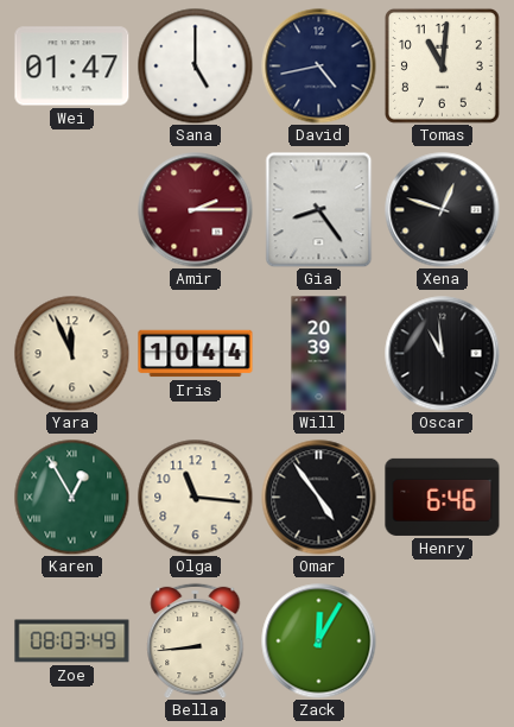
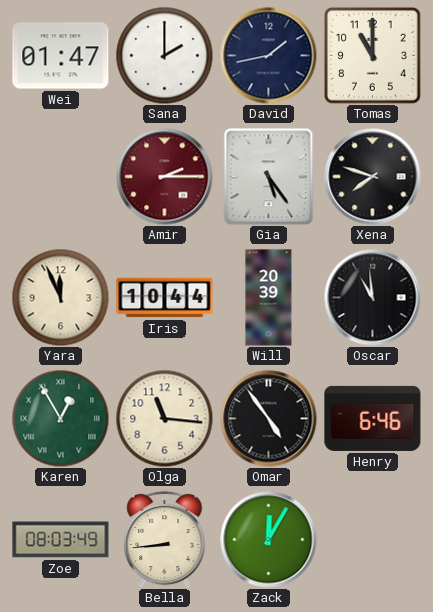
Sana: 5:00 -> 2:00 (164, 55)
David: 4:43 -> 1:43 (269, 56)
Tomas: 11:01 -> 11:00 (372, 55)
Gia: 8:24 -> 5:24 (269, 176)
Xena: 12:48 -> 7:48 (373, 177)
